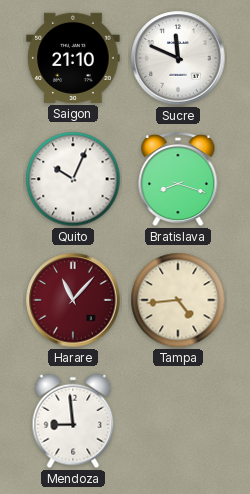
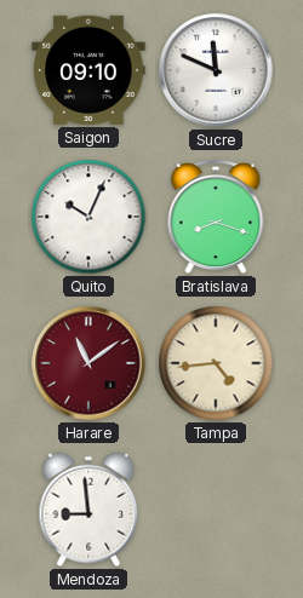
Saigon: 21:10 -> 09:10 (88, 70)
Harare: 11:07 -> 11:09 (88, 363)
